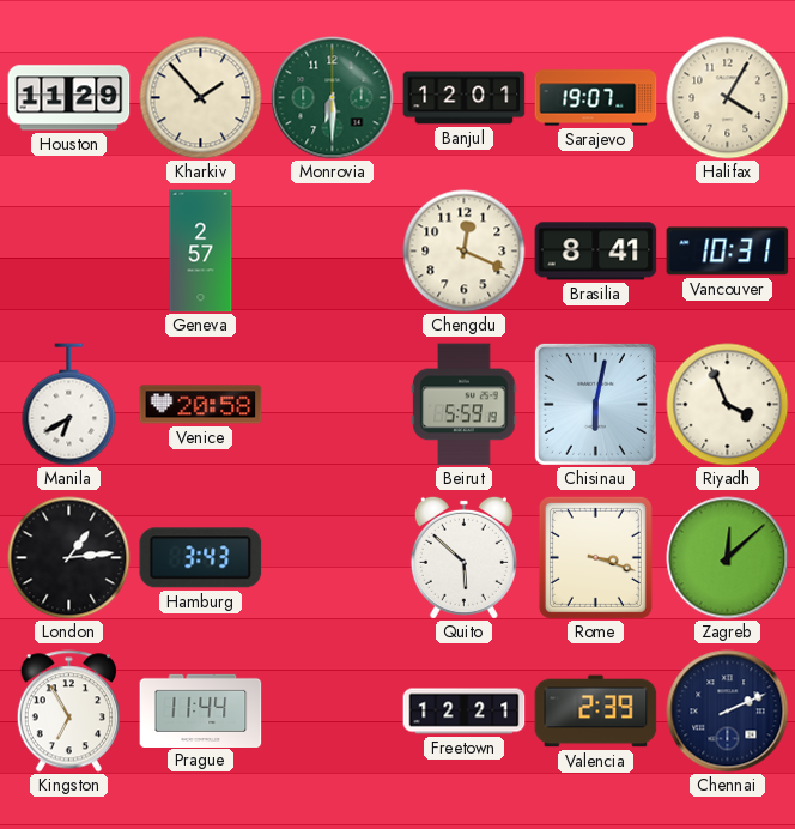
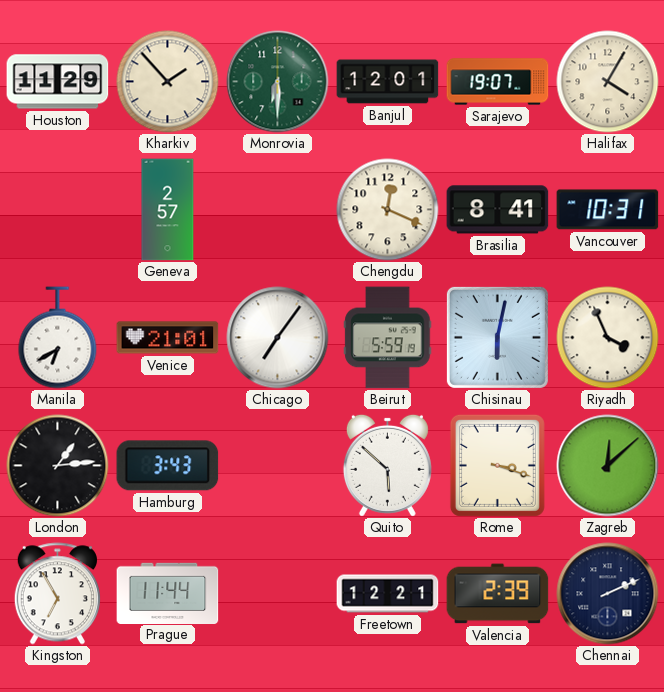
Venice: 20:58 -> 21:01 (168, 338)
Chicago: none -> 7:06 (278, 338)
